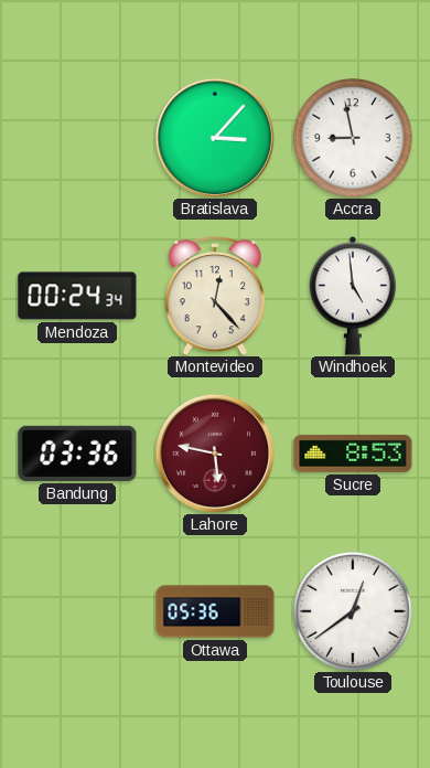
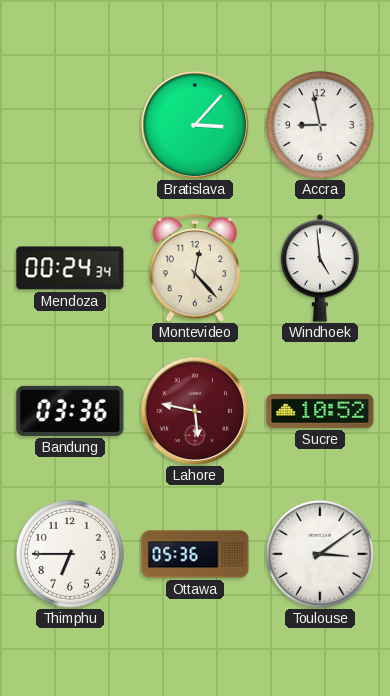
Sucre: 8:53 -> 10:52 (320, 411)
Thimphu: none -> 6:45 (71, 555)
Toulouse: 12:39 -> 3:09 (321, 555)
